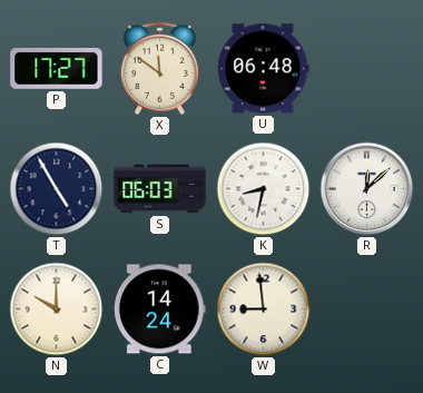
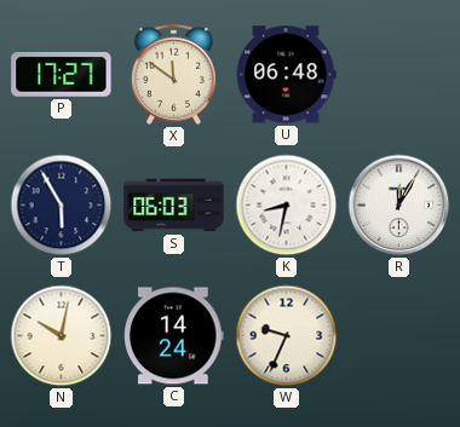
T: 4:55 -> 5:55 (62, 206)
R: 12:08 -> 12:05 (399, 206)
N: 10:00 -> 10:02 (62, 336)
W: 8:59 -> 9:34 (287, 336)
